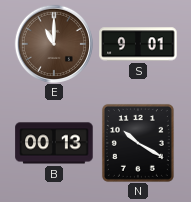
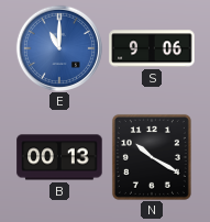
E dial: brown -> blue (58, 47)
S: 9:01 -> 9:06 (152, 48)
